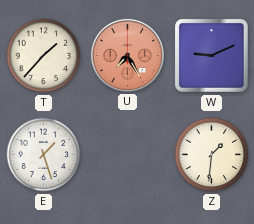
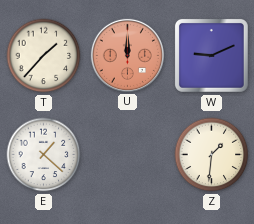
U: 7:25 -> 12:00 (127, 55)
E: 1:27 -> 1:22 (44, 155)
